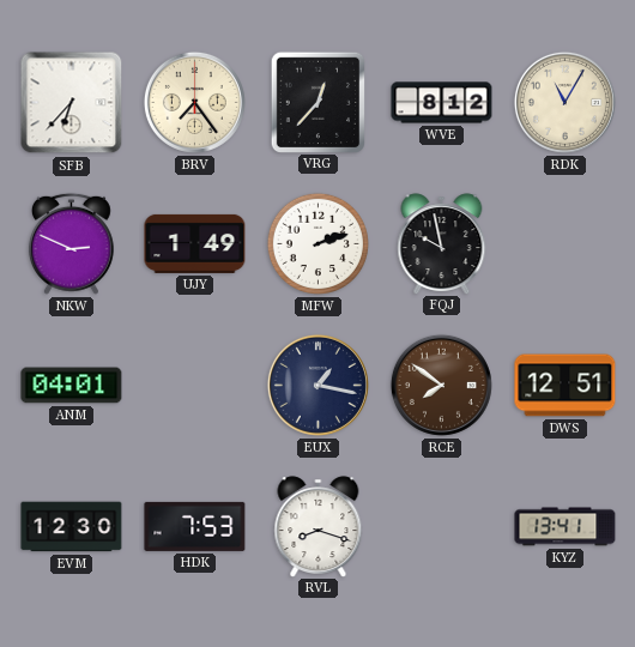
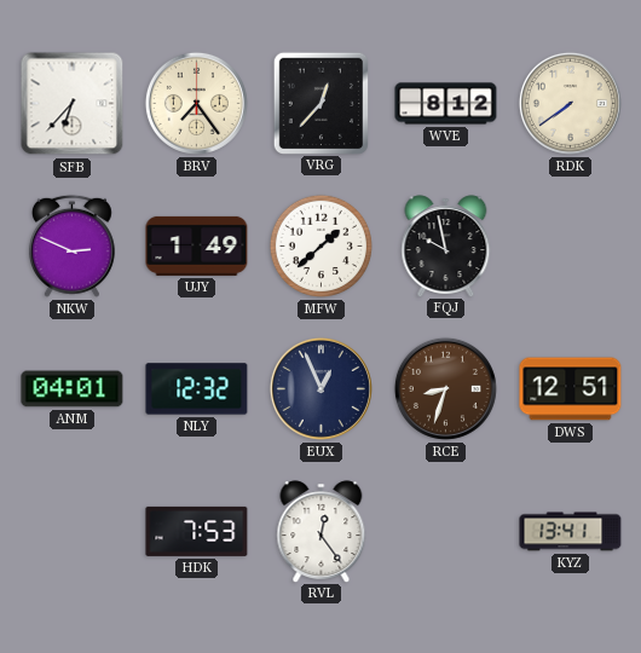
RDK: 11:05 -> 7:39 (570, 103)
MFW: 2:12 -> 1:38 (320, 245)
NLY: none -> 12:32 (197, 389)
EUX: 1:17 -> 12:56 (320, 388)
RCE: 7:51 -> 8:33 (445, 388)
EVM: 12:30 -> none (72, 527)
RVL: 8:18 -> 12:24 (322, 531)
